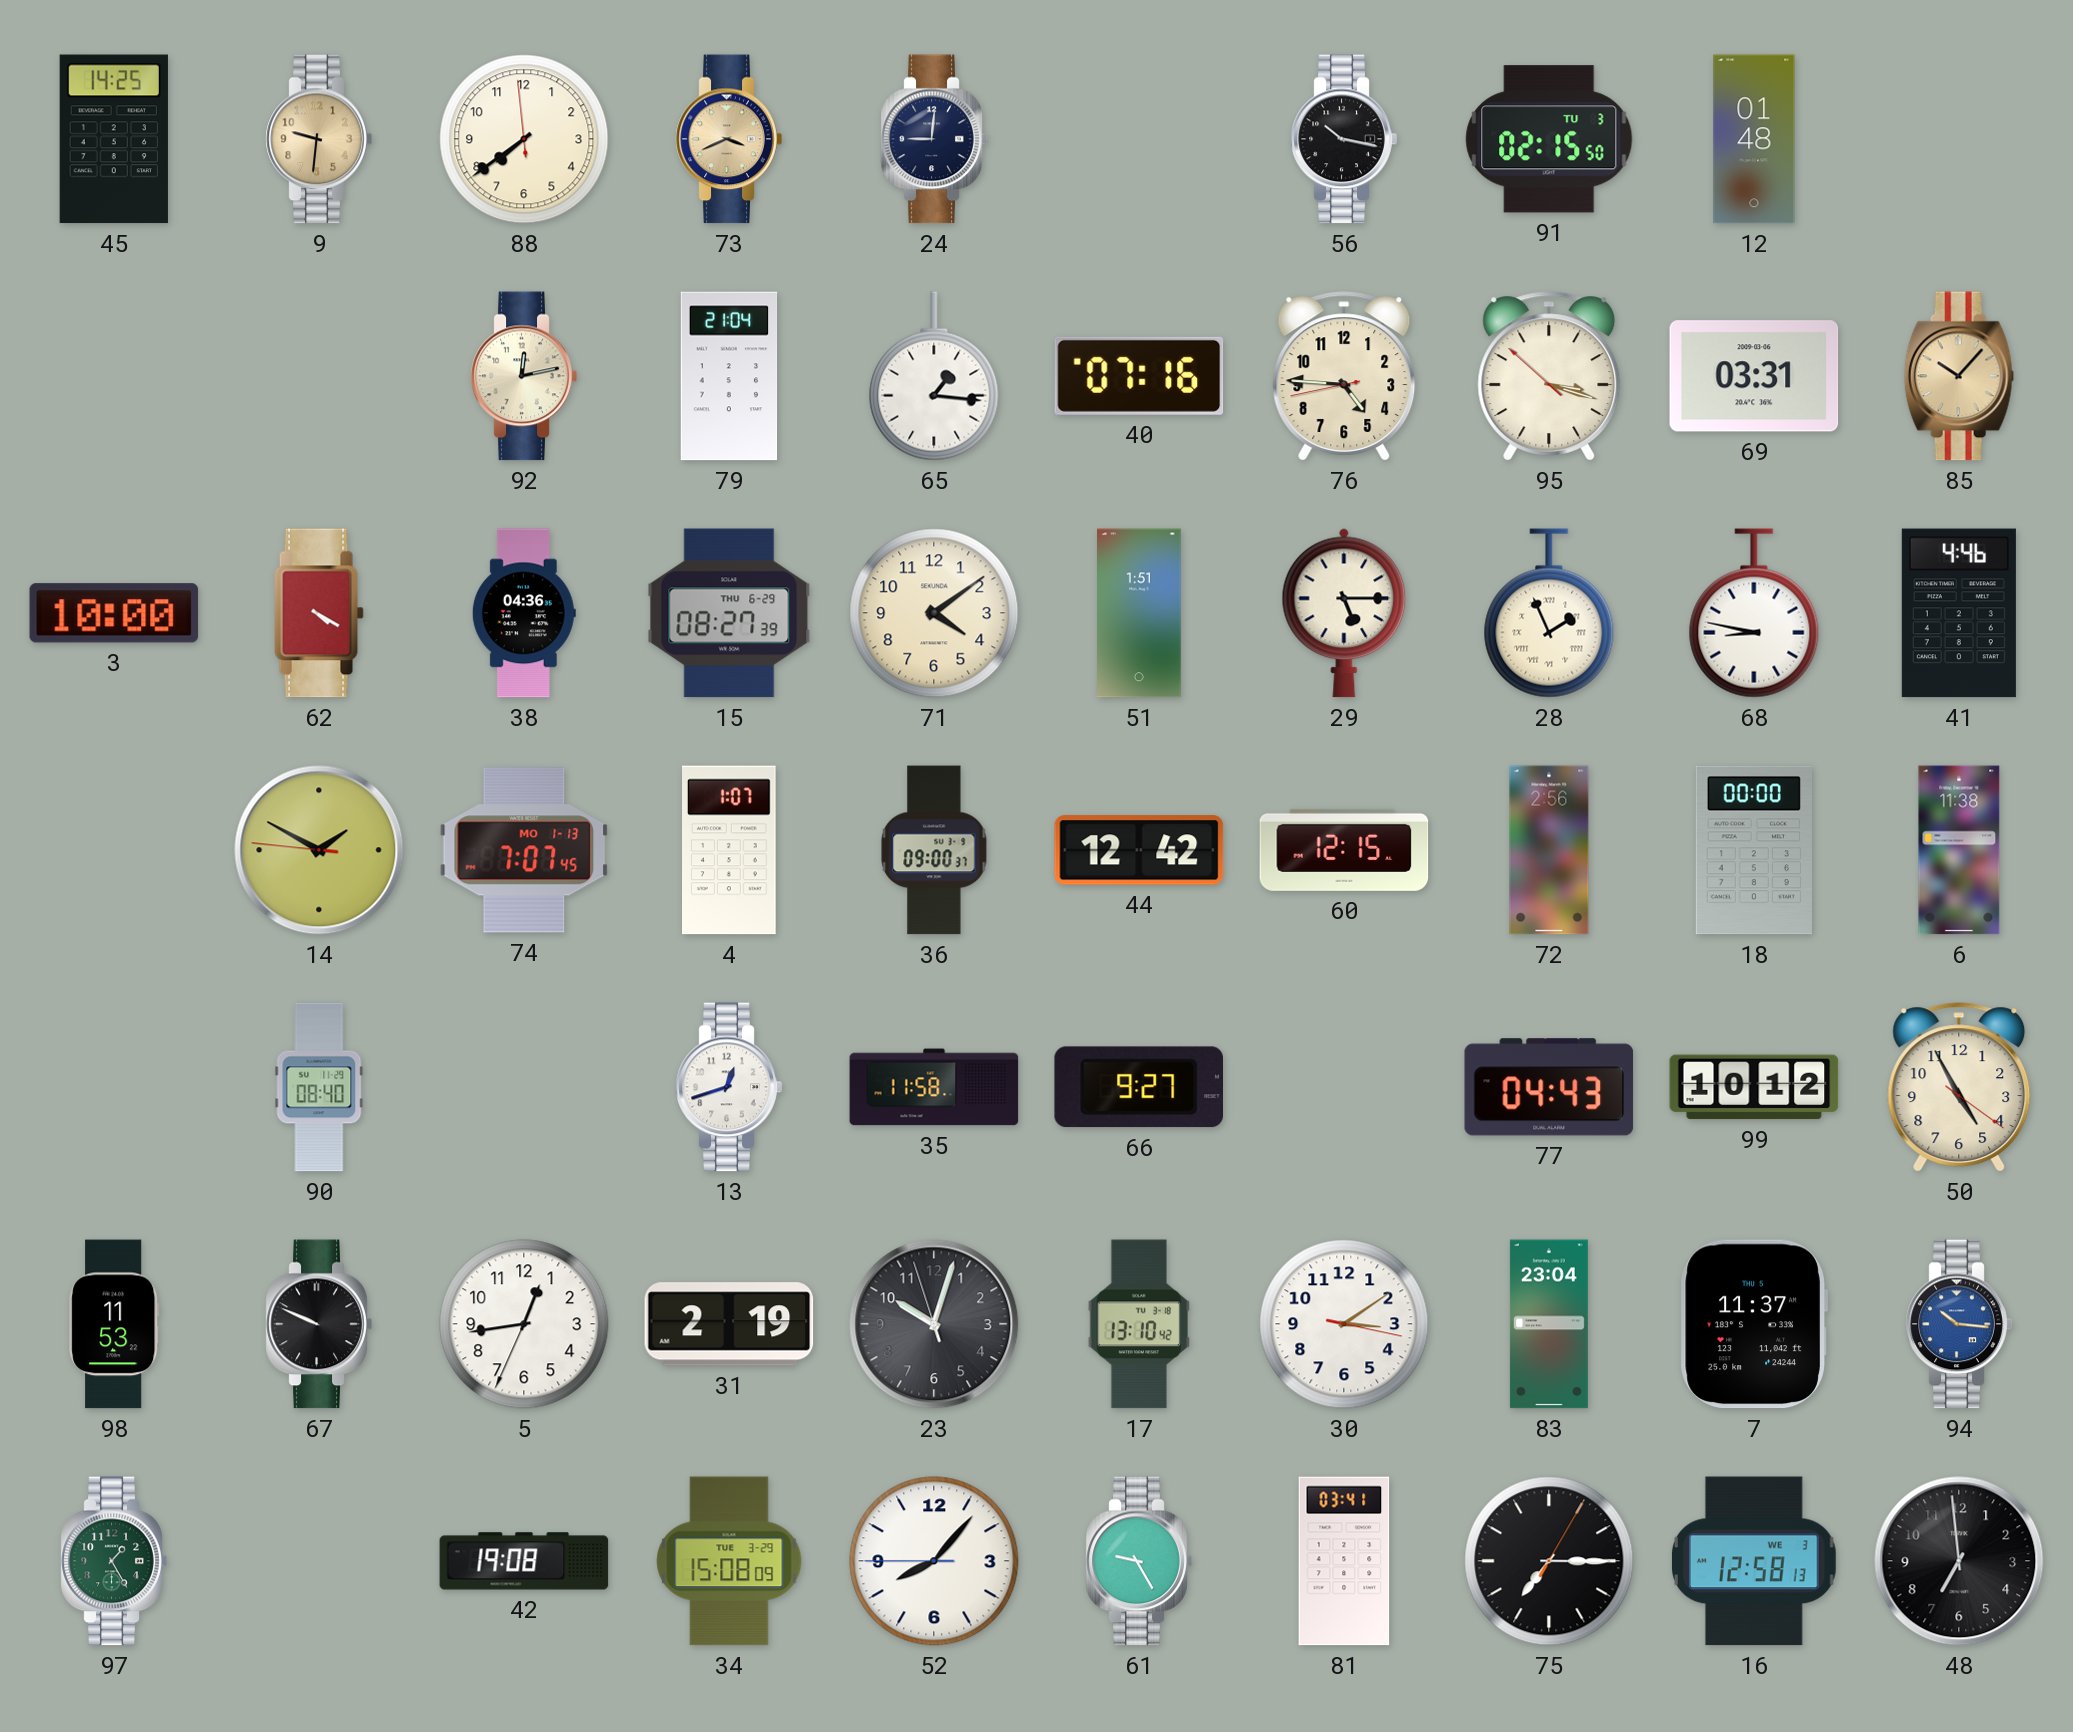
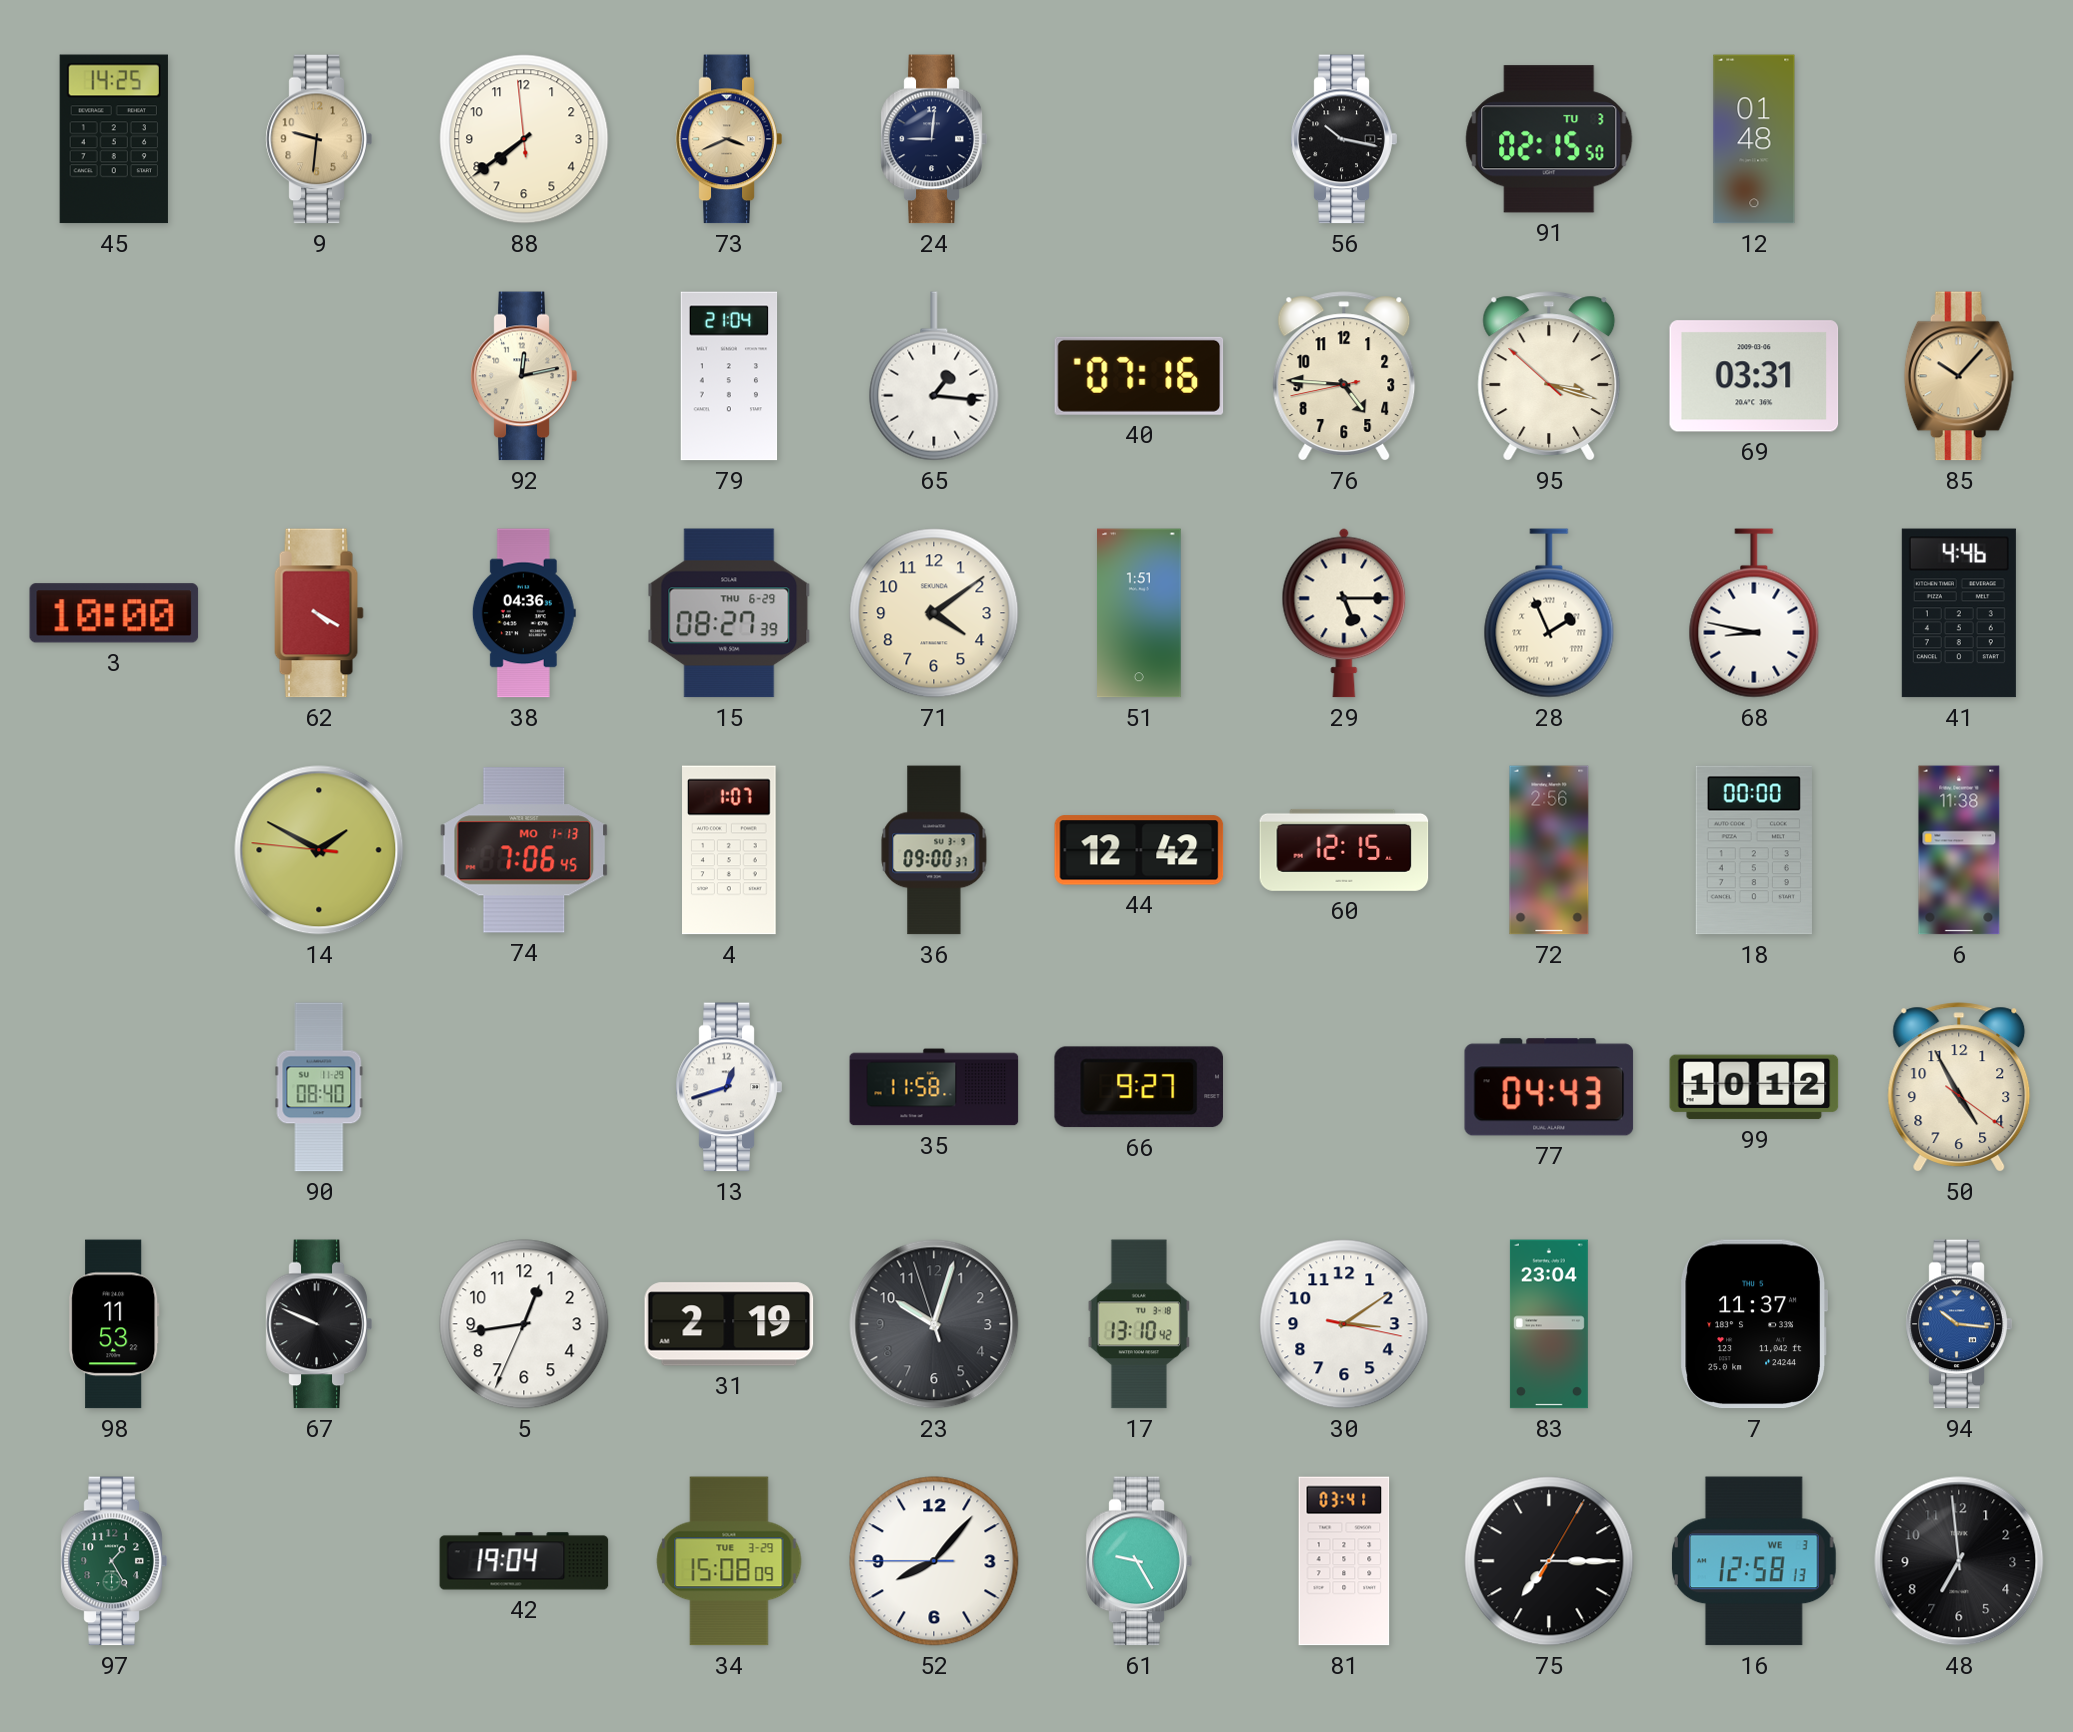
74: 7:07 -> 7:06 (524, 850)
42: 19:08 -> 19:04 (524, 1561)
